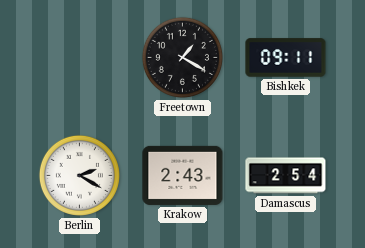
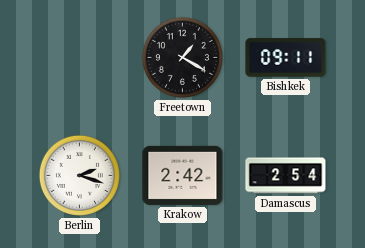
Berlin: 2:20 -> 2:18 (79, 175)
Krakow: 2:43 -> 2:42 (183, 175)
